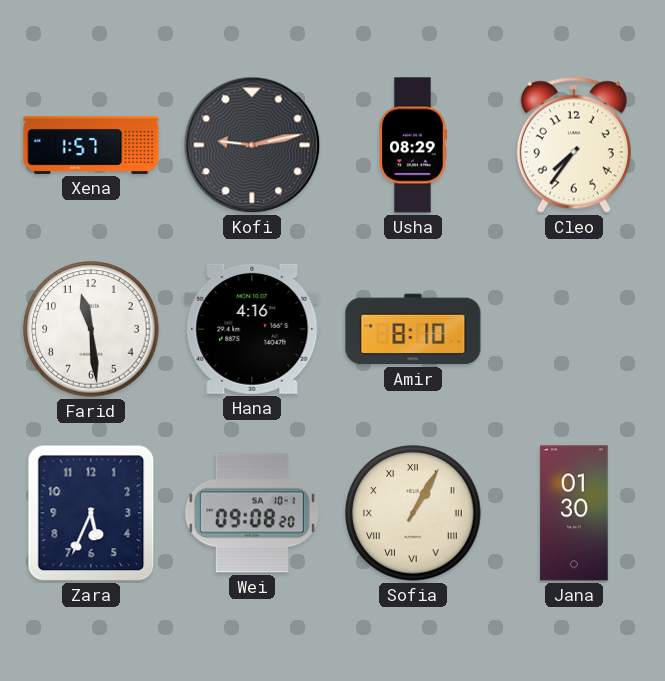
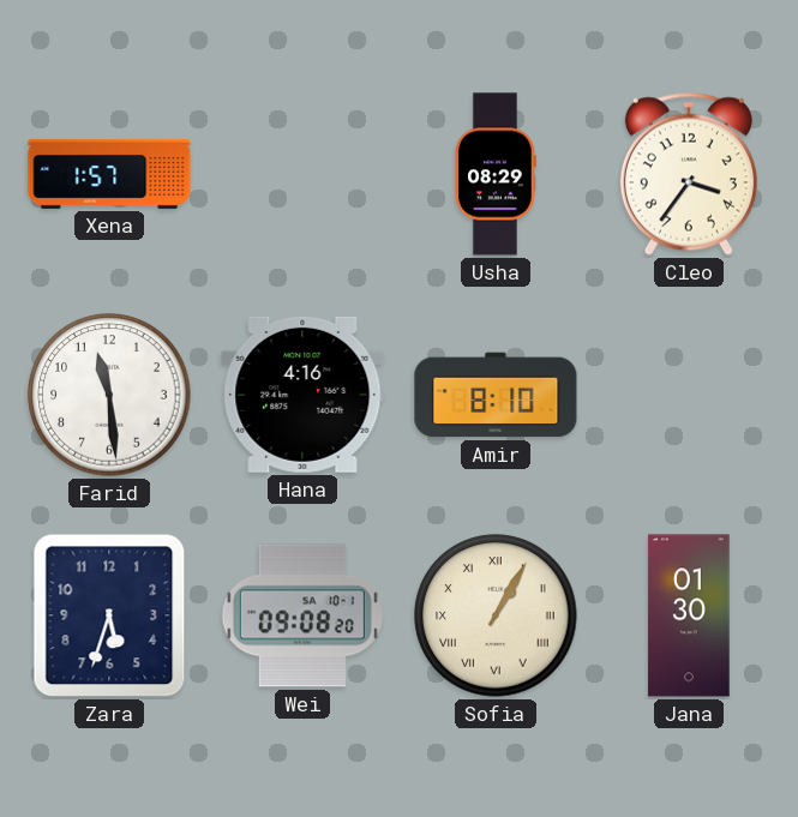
Kofi: 9:13 -> none (252, 145)
Cleo: 7:36 -> 3:36 (689, 174)
Zara: 5:34 -> 5:33 (109, 615)
